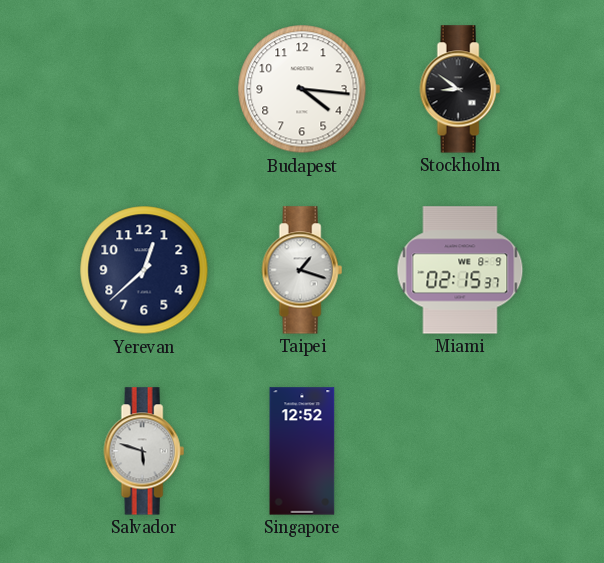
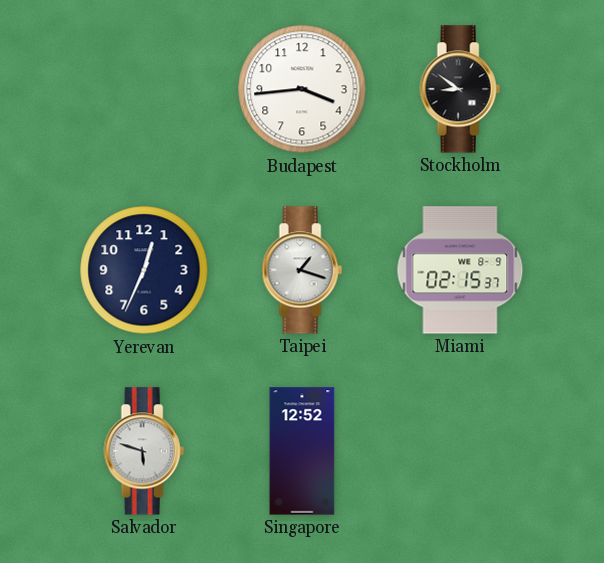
Budapest: 4:16 -> 3:44 (302, 89)
Yerevan: 12:38 -> 12:34 (144, 270)
